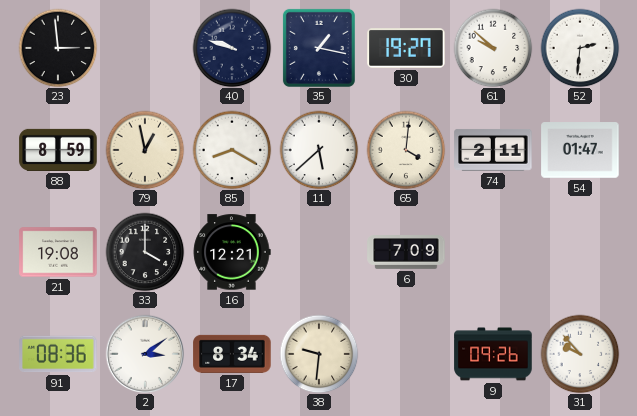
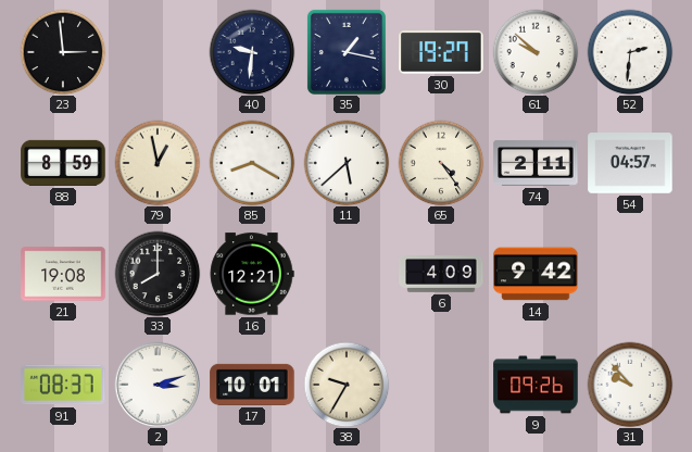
40: 9:48 -> 9:31 (252, 52)
65: 4:01 -> 4:24 (441, 163)
54: 01:47 -> 04:57 (630, 163)
33: 4:00 -> 8:00 (158, 274)
6: 7:09 -> 4:09 (441, 274)
14: none -> 9:42 (536, 274)
91: 08:36 -> 08:37 (63, 385)
2: 3:09 -> 3:12 (158, 385)
17: 8:34 -> 10:01 (252, 385)
38: 9:31 -> 9:35 (347, 385)
